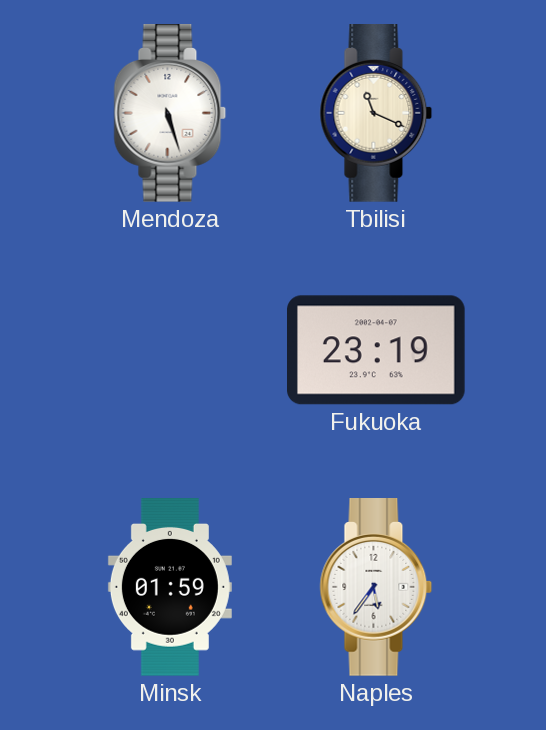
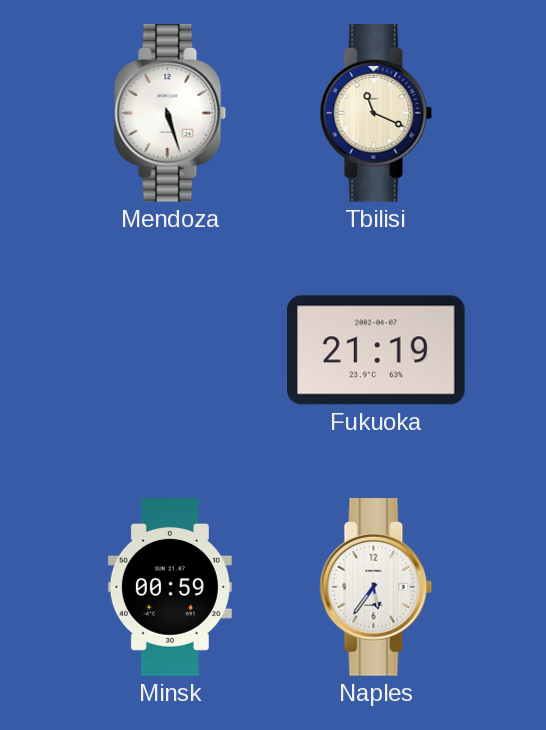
Fukuoka: 23:19 -> 21:19 (377, 350)
Minsk: 01:59 -> 00:59 (170, 587)
